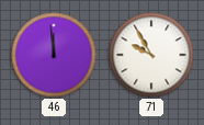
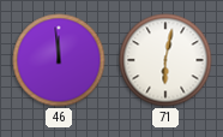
71: 9:55 -> 6:02 (165, 60)
